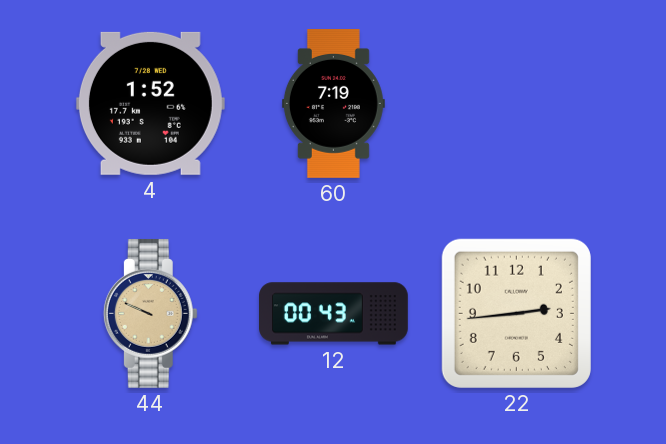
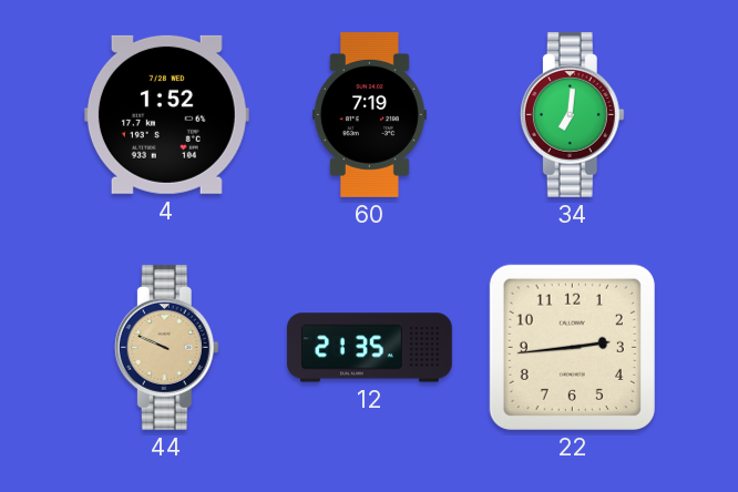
34: none -> 7:01 (572, 114)
12: 00:43 -> 21:35 (370, 348)
